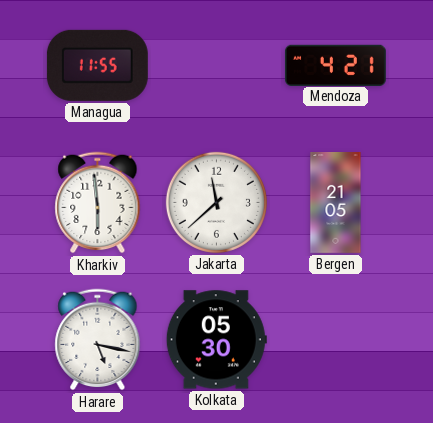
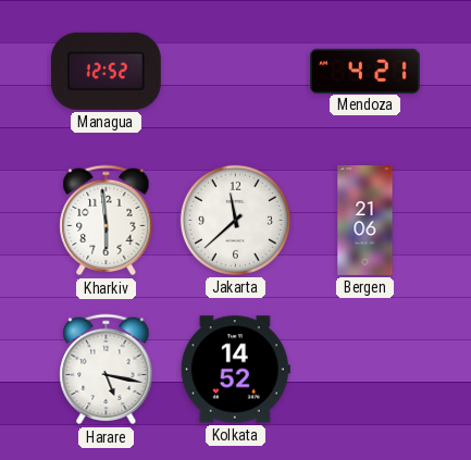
Managua: 11:55 -> 12:52 (106, 71)
Bergen: 21:05 -> 21:06 (365, 221)
Kolkata: 05:30 -> 14:52 (235, 370)
